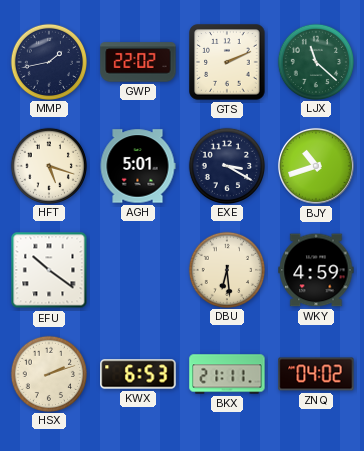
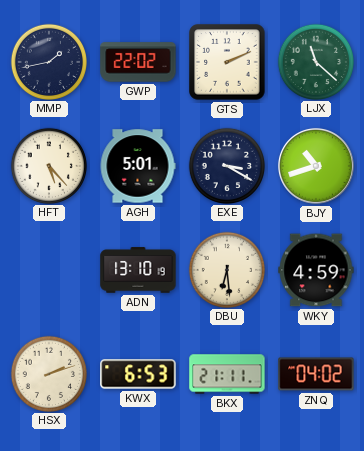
HFT: 5:18 -> 5:23 (48, 165)
EFU: 10:21 -> none (49, 270)
ADN: none -> 13:10 (138, 270)
